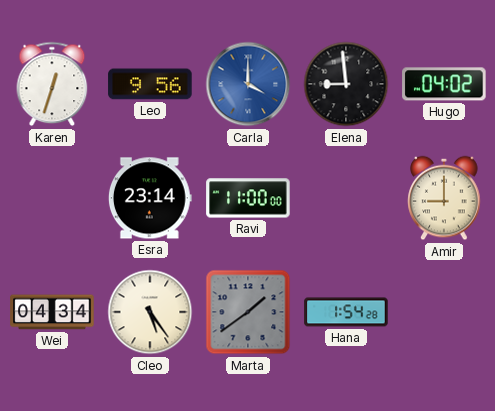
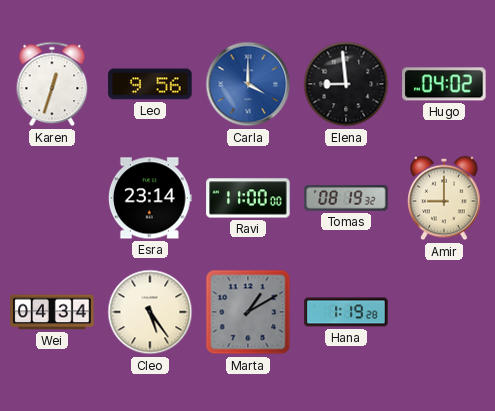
Tomas: none -> 08:19 (346, 198)
Marta: 1:39 -> 1:10 (248, 312)
Hana: 1:54 -> 1:19 (346, 312)
